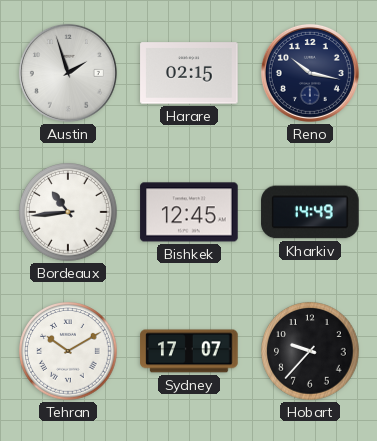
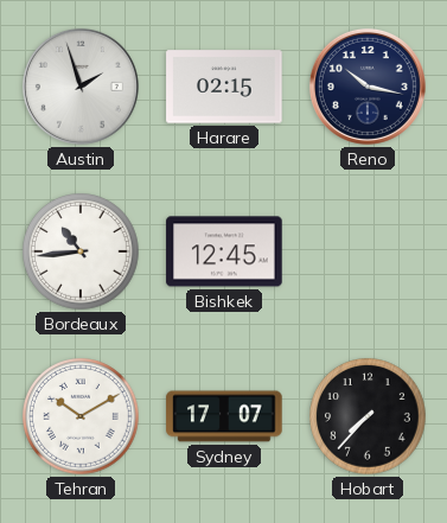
Kharkiv: 14:49 -> none (310, 212)
Hobart: 9:37 -> 7:37 (368, 416)
